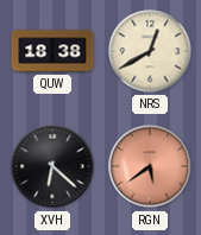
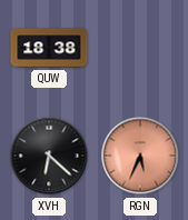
NRS: 12:40 -> none (150, 51)
RGN: 5:39 -> 5:34 (140, 156)
